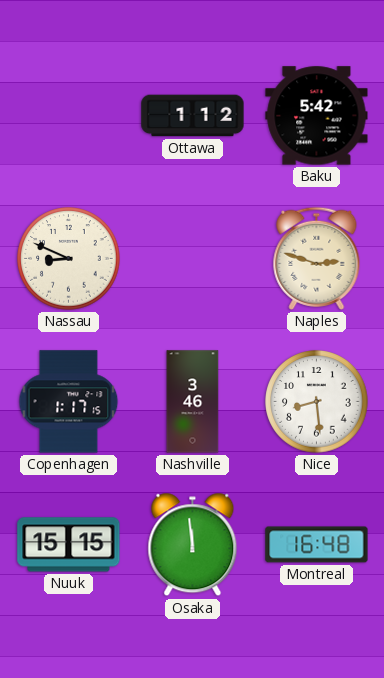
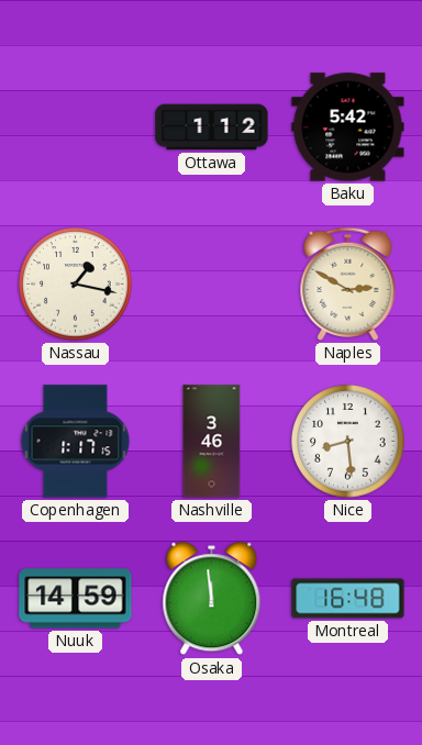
Nassau: 8:49 -> 1:17 (76, 285)
Naples: 2:48 -> 2:50 (348, 283)
Nuuk: 15:15 -> 14:59 (76, 599)
